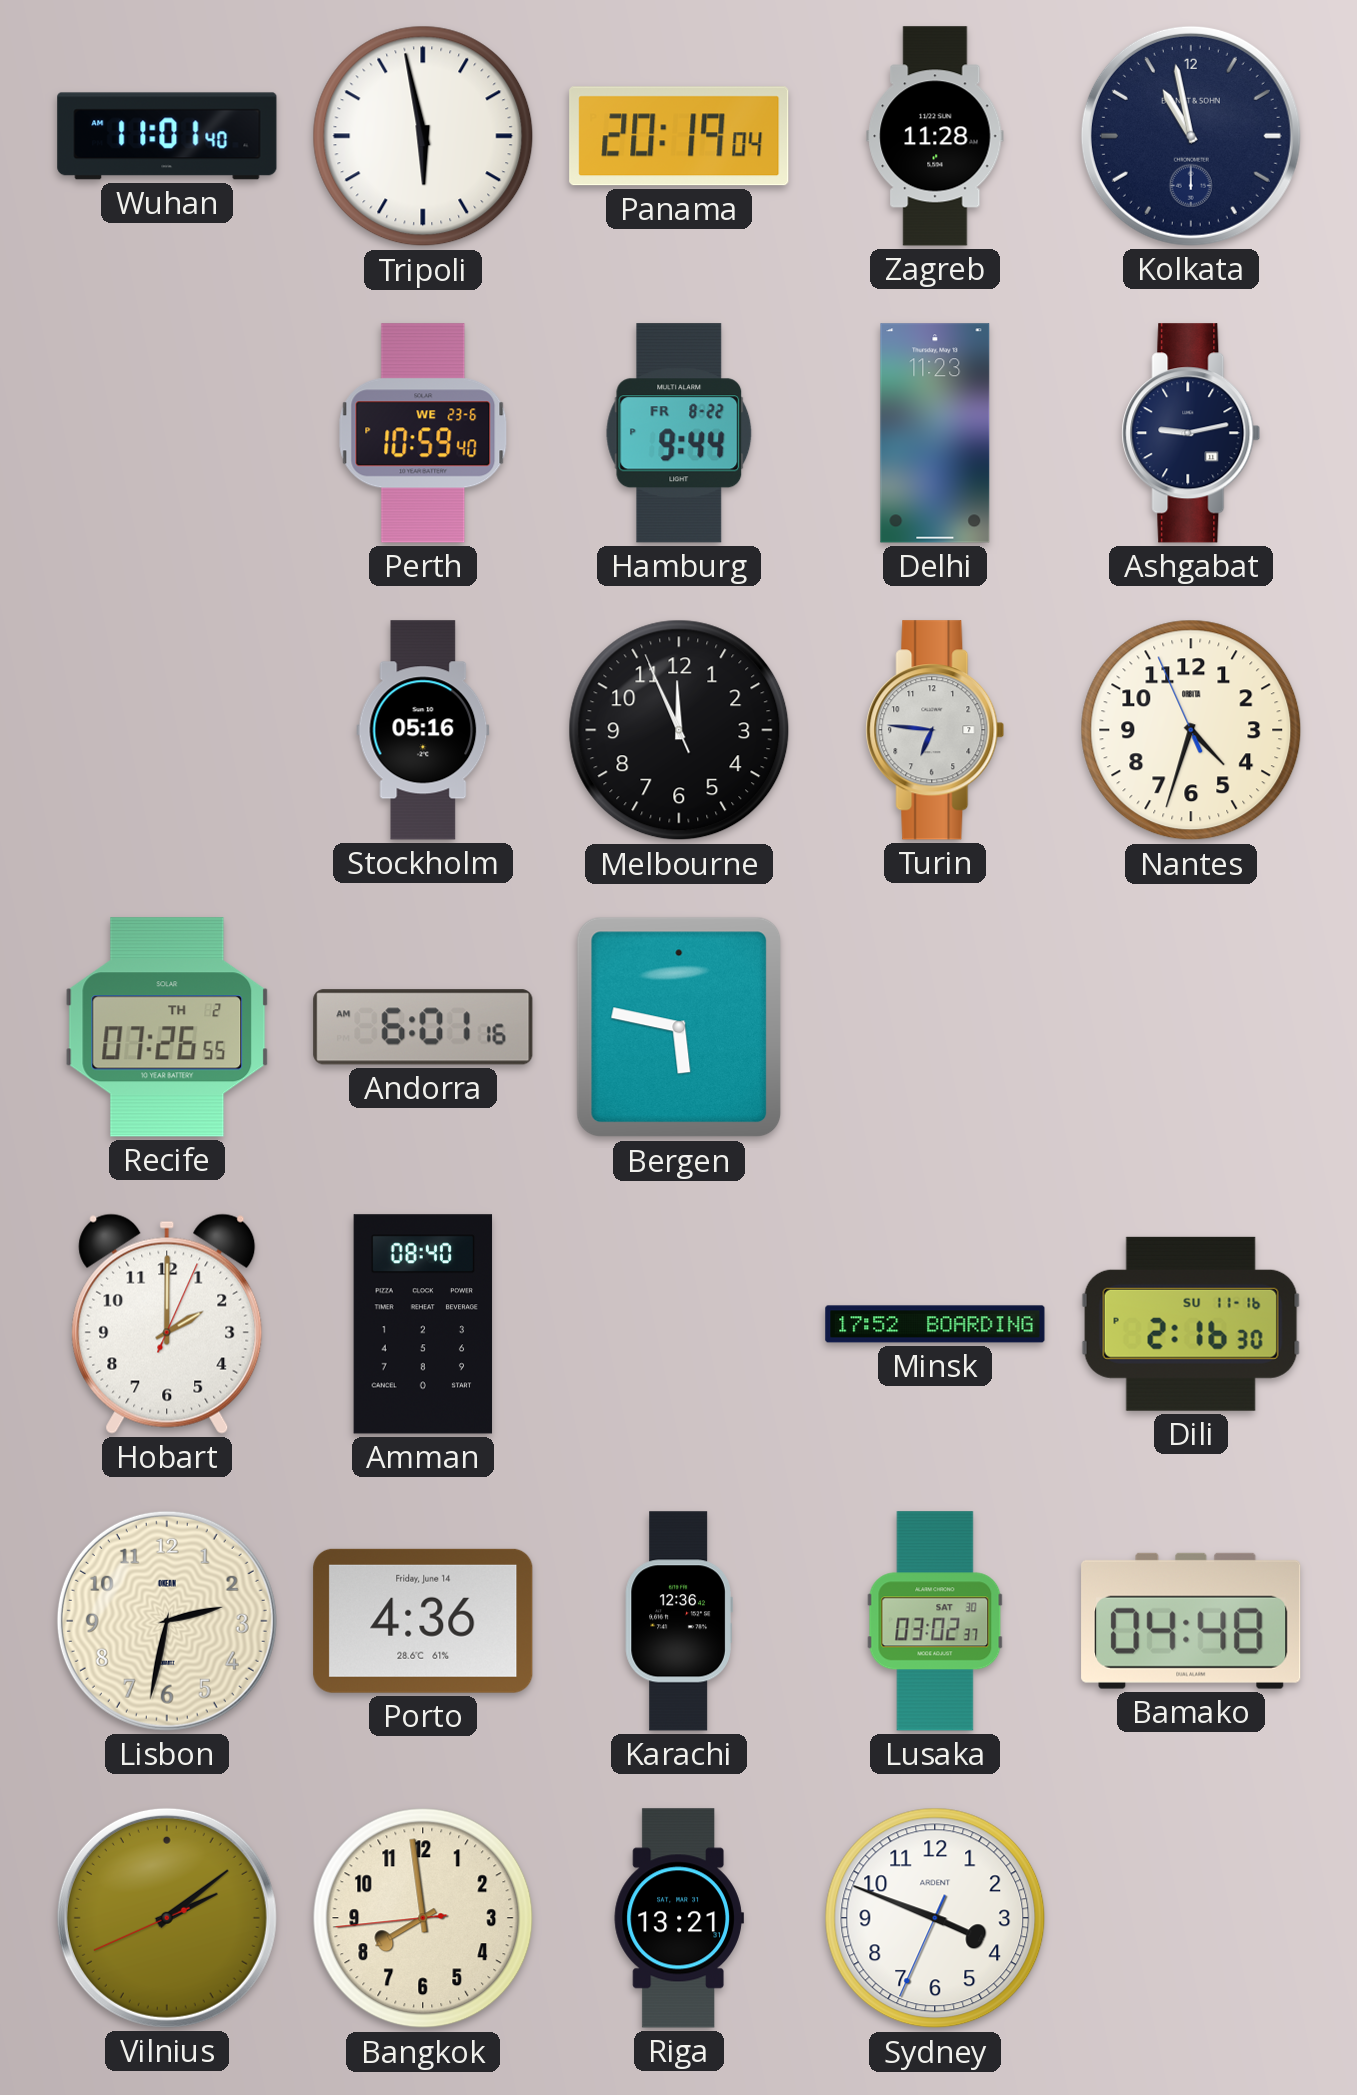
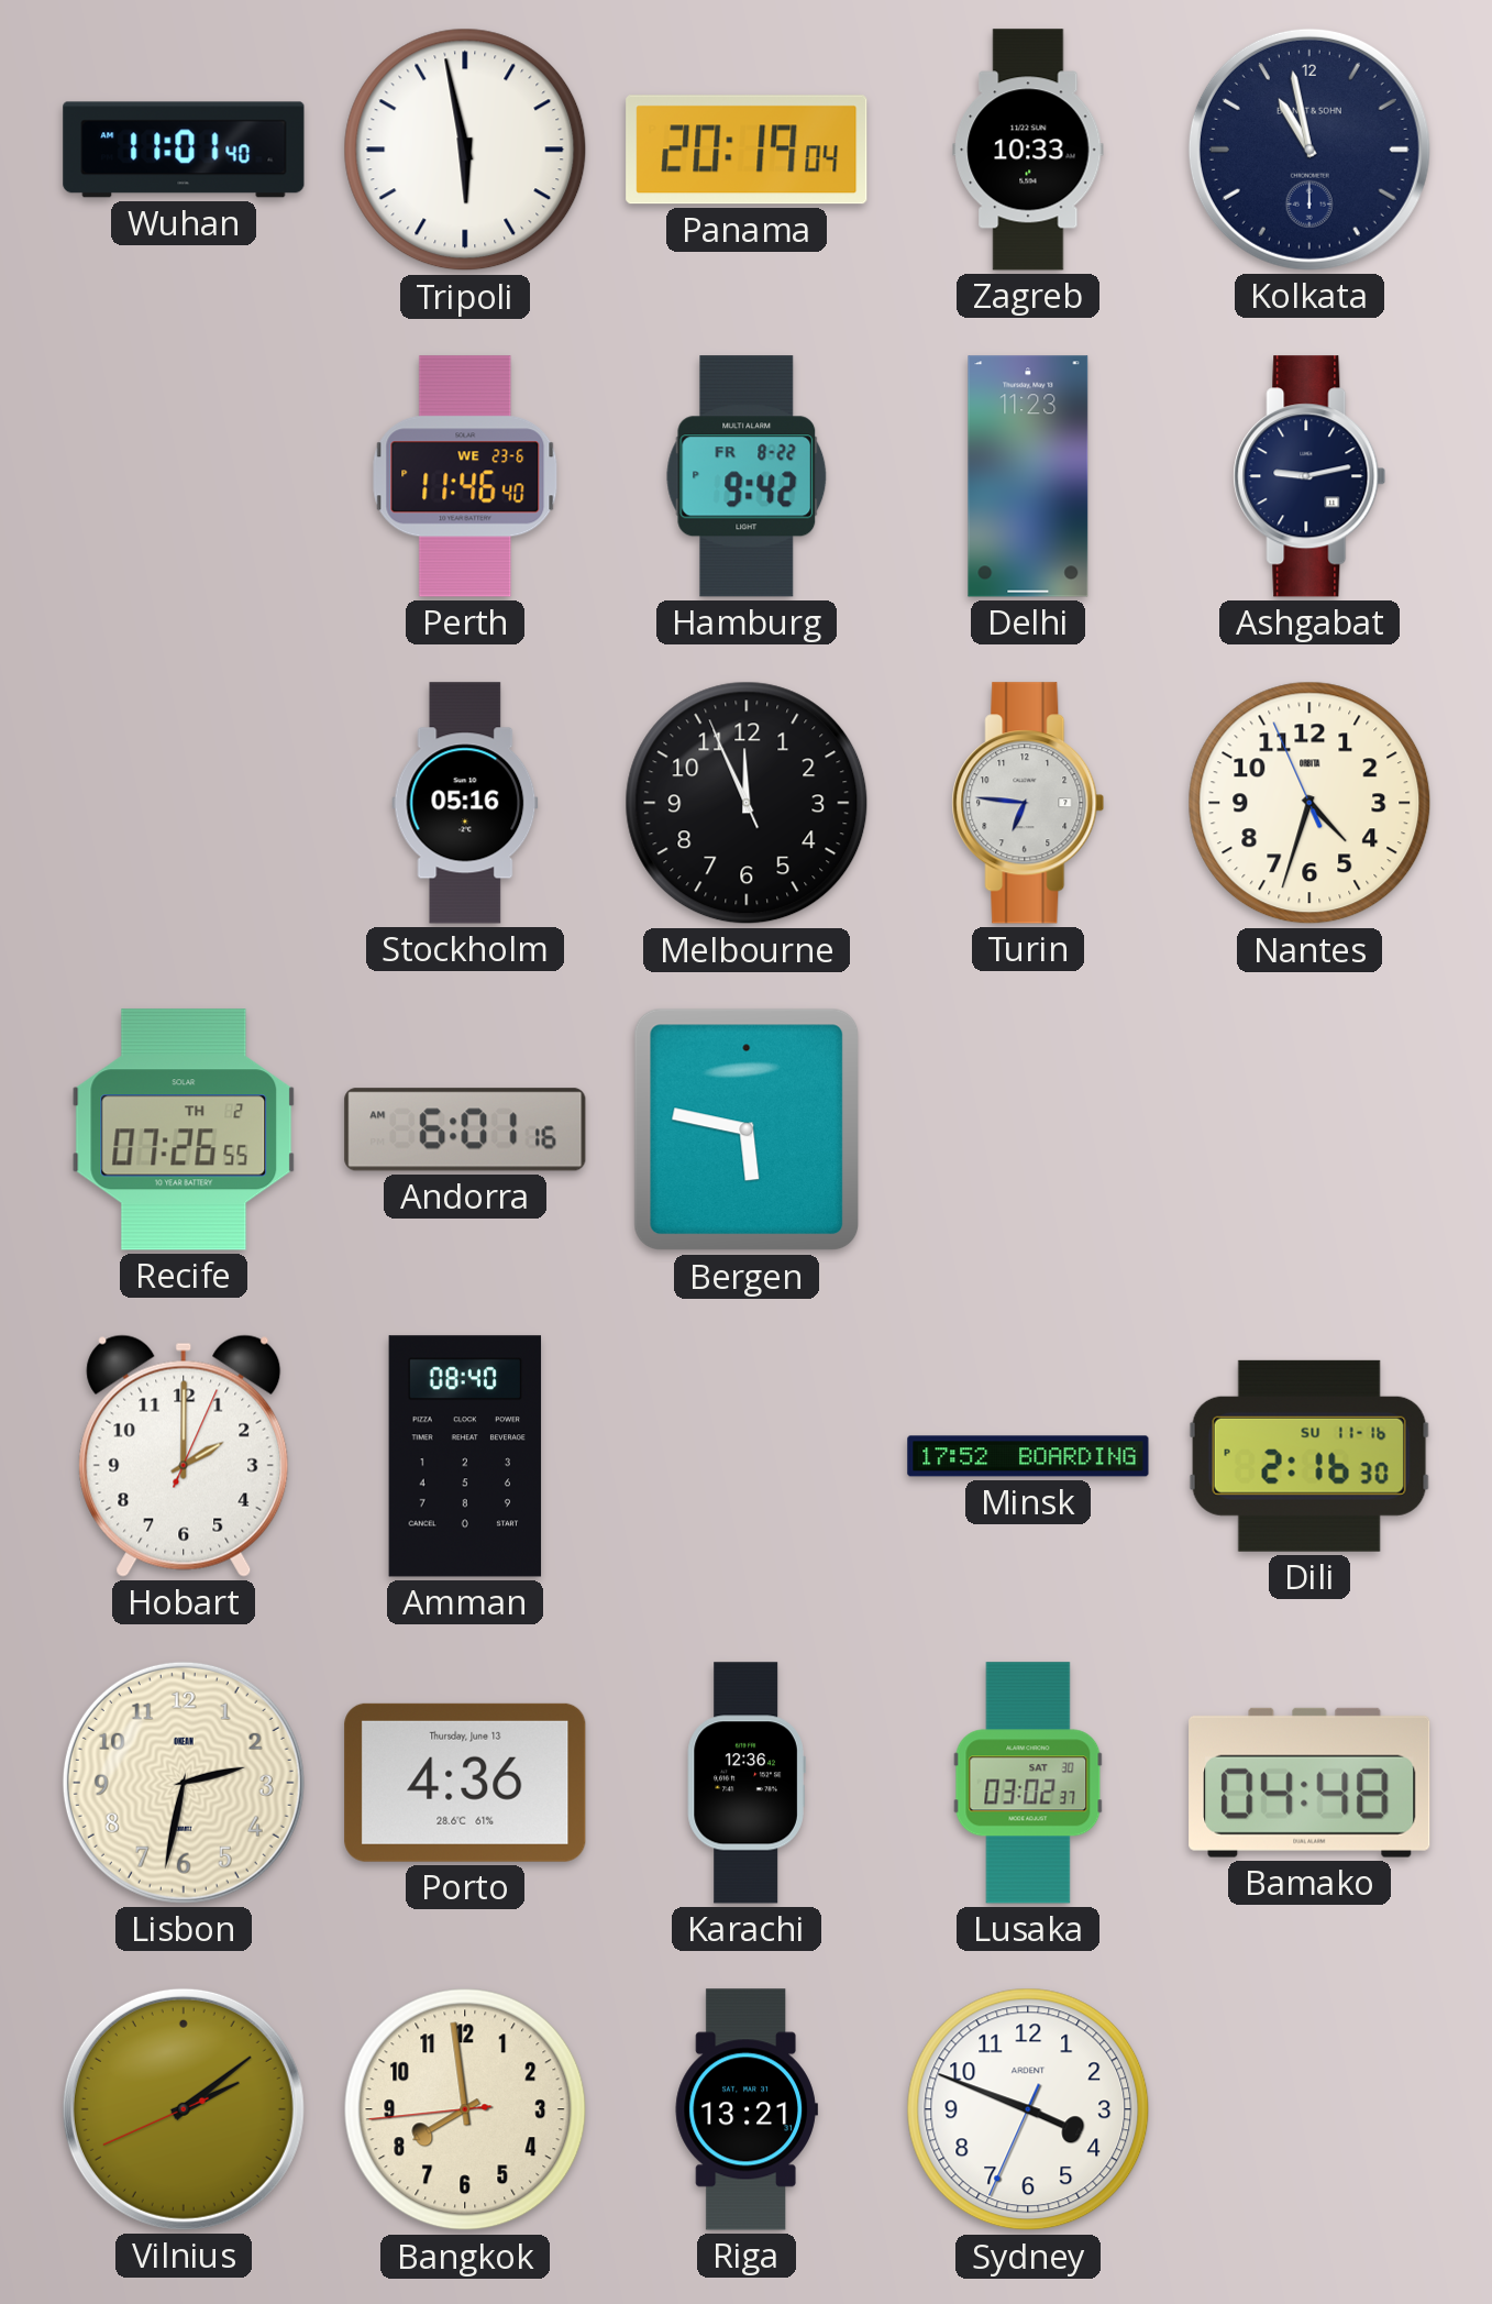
Zagreb: 11:28 -> 10:33 (1028, 150)
Perth: 10:59 -> 11:46 (465, 476)
Hamburg: 9:44 -> 9:42 (747, 476)
Porto date: Friday, June 14 -> Thursday, June 13 (465, 1783)
